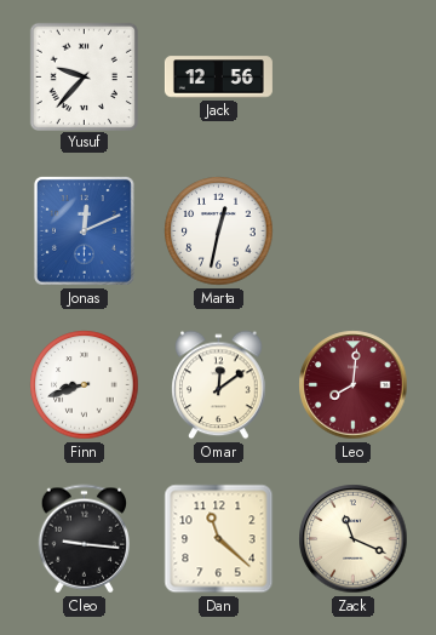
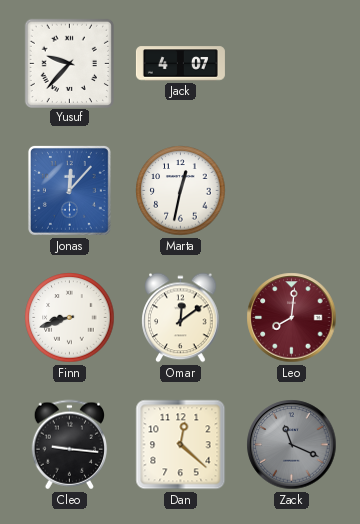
Jack: 12:56 -> 4:07 (180, 64)
Jonas: 12:11 -> 12:07 (69, 190)
Dan: 11:22 -> 12:22 (181, 445)
Zack dial: cream -> grey (292, 445)
